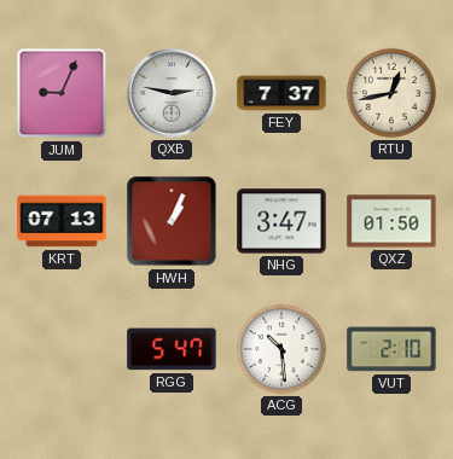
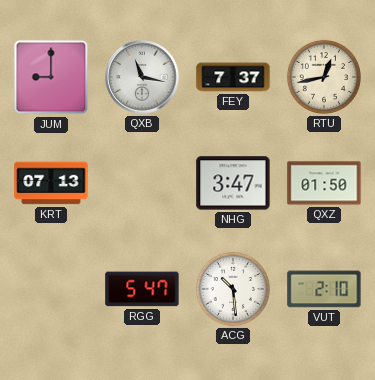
JUM: 9:04 -> 9:00 (51, 77)
QXB: 2:47 -> 11:17 (142, 77)
HWH: 1:04 -> none (172, 221)
